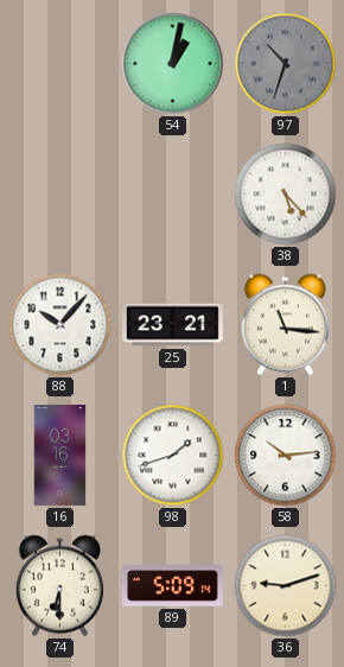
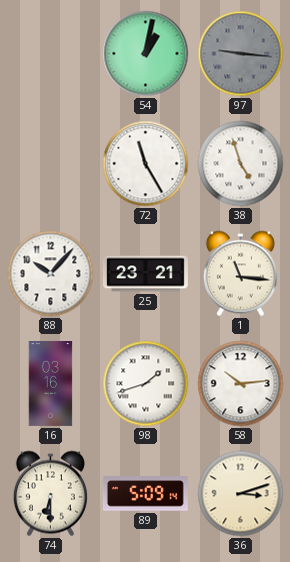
97: 10:33 -> 9:16 (241, 54)
72: none -> 11:25 (146, 164)
38: 5:23 -> 4:57 (241, 164)
36: 9:12 -> 3:12 (241, 494)
